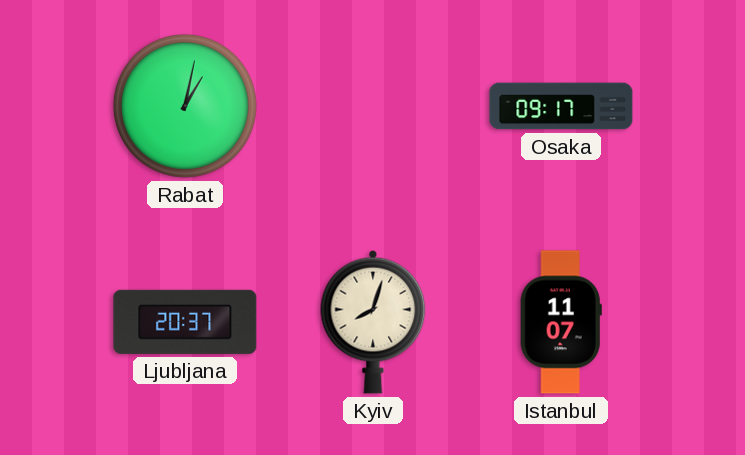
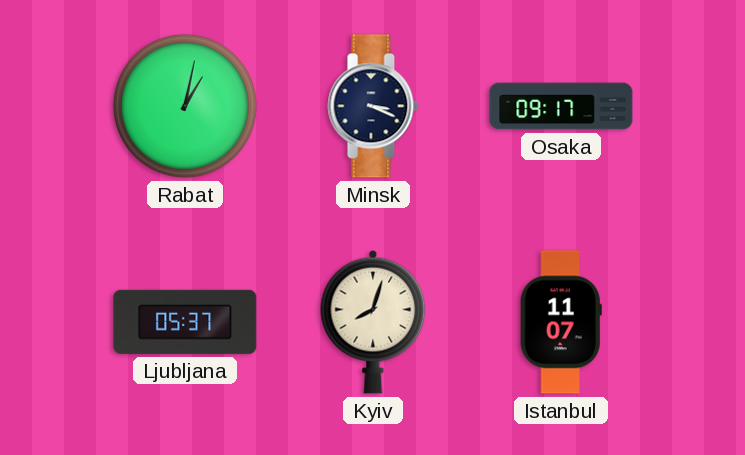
Minsk: none -> 3:19 (373, 106)
Ljubljana: 20:37 -> 05:37 (185, 322)
